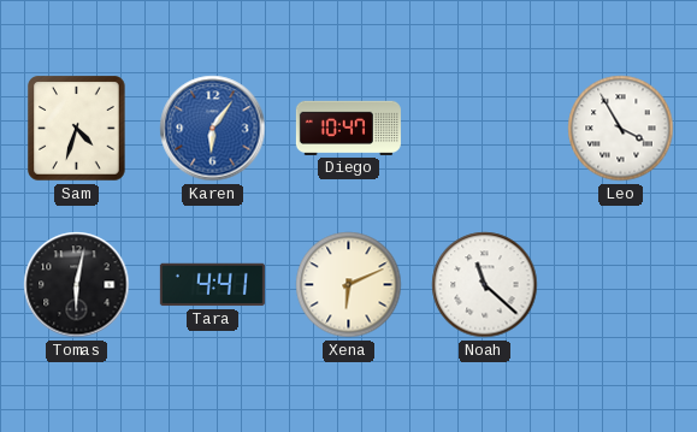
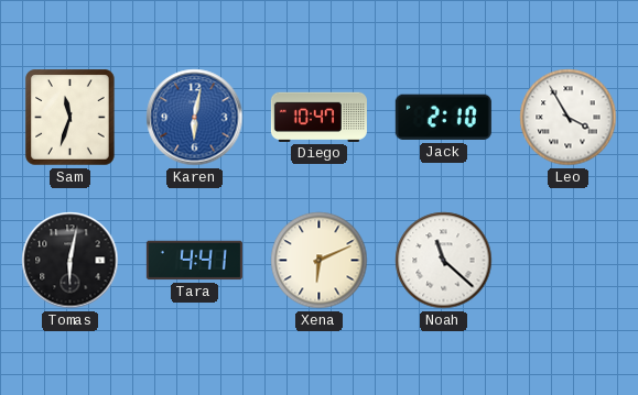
Sam: 4:33 -> 11:33 (71, 118)
Karen: 6:06 -> 6:02 (195, 118)
Jack: none -> 2:10 (443, 118)
